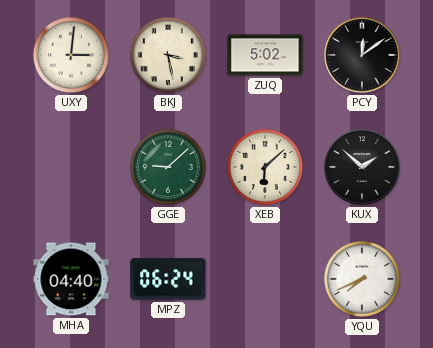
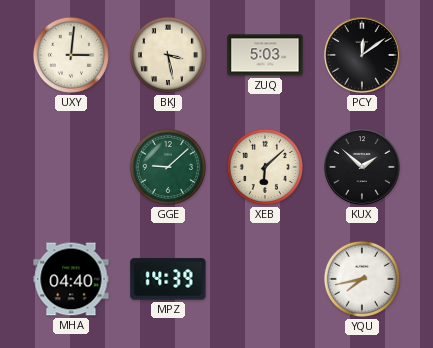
ZUQ: 5:02 -> 5:03 (265, 55)
MPZ: 06:24 -> 14:39 (168, 279)
YQU: 7:41 -> 7:43 (362, 279)
